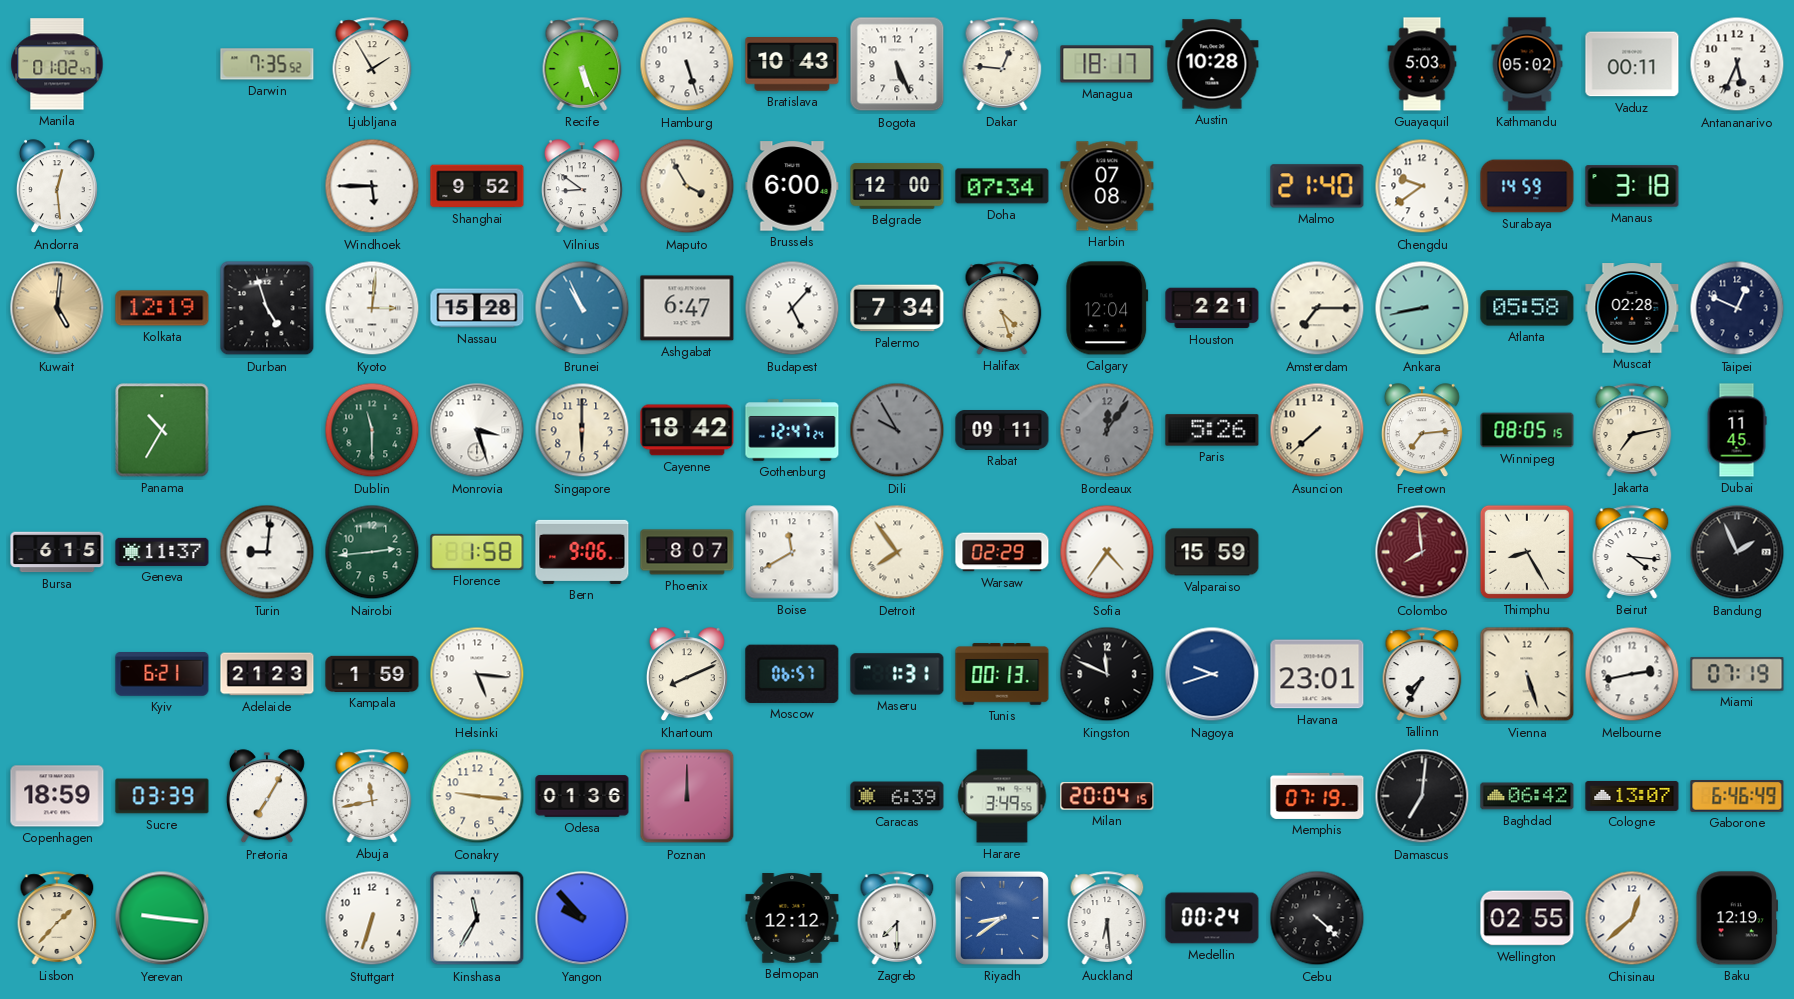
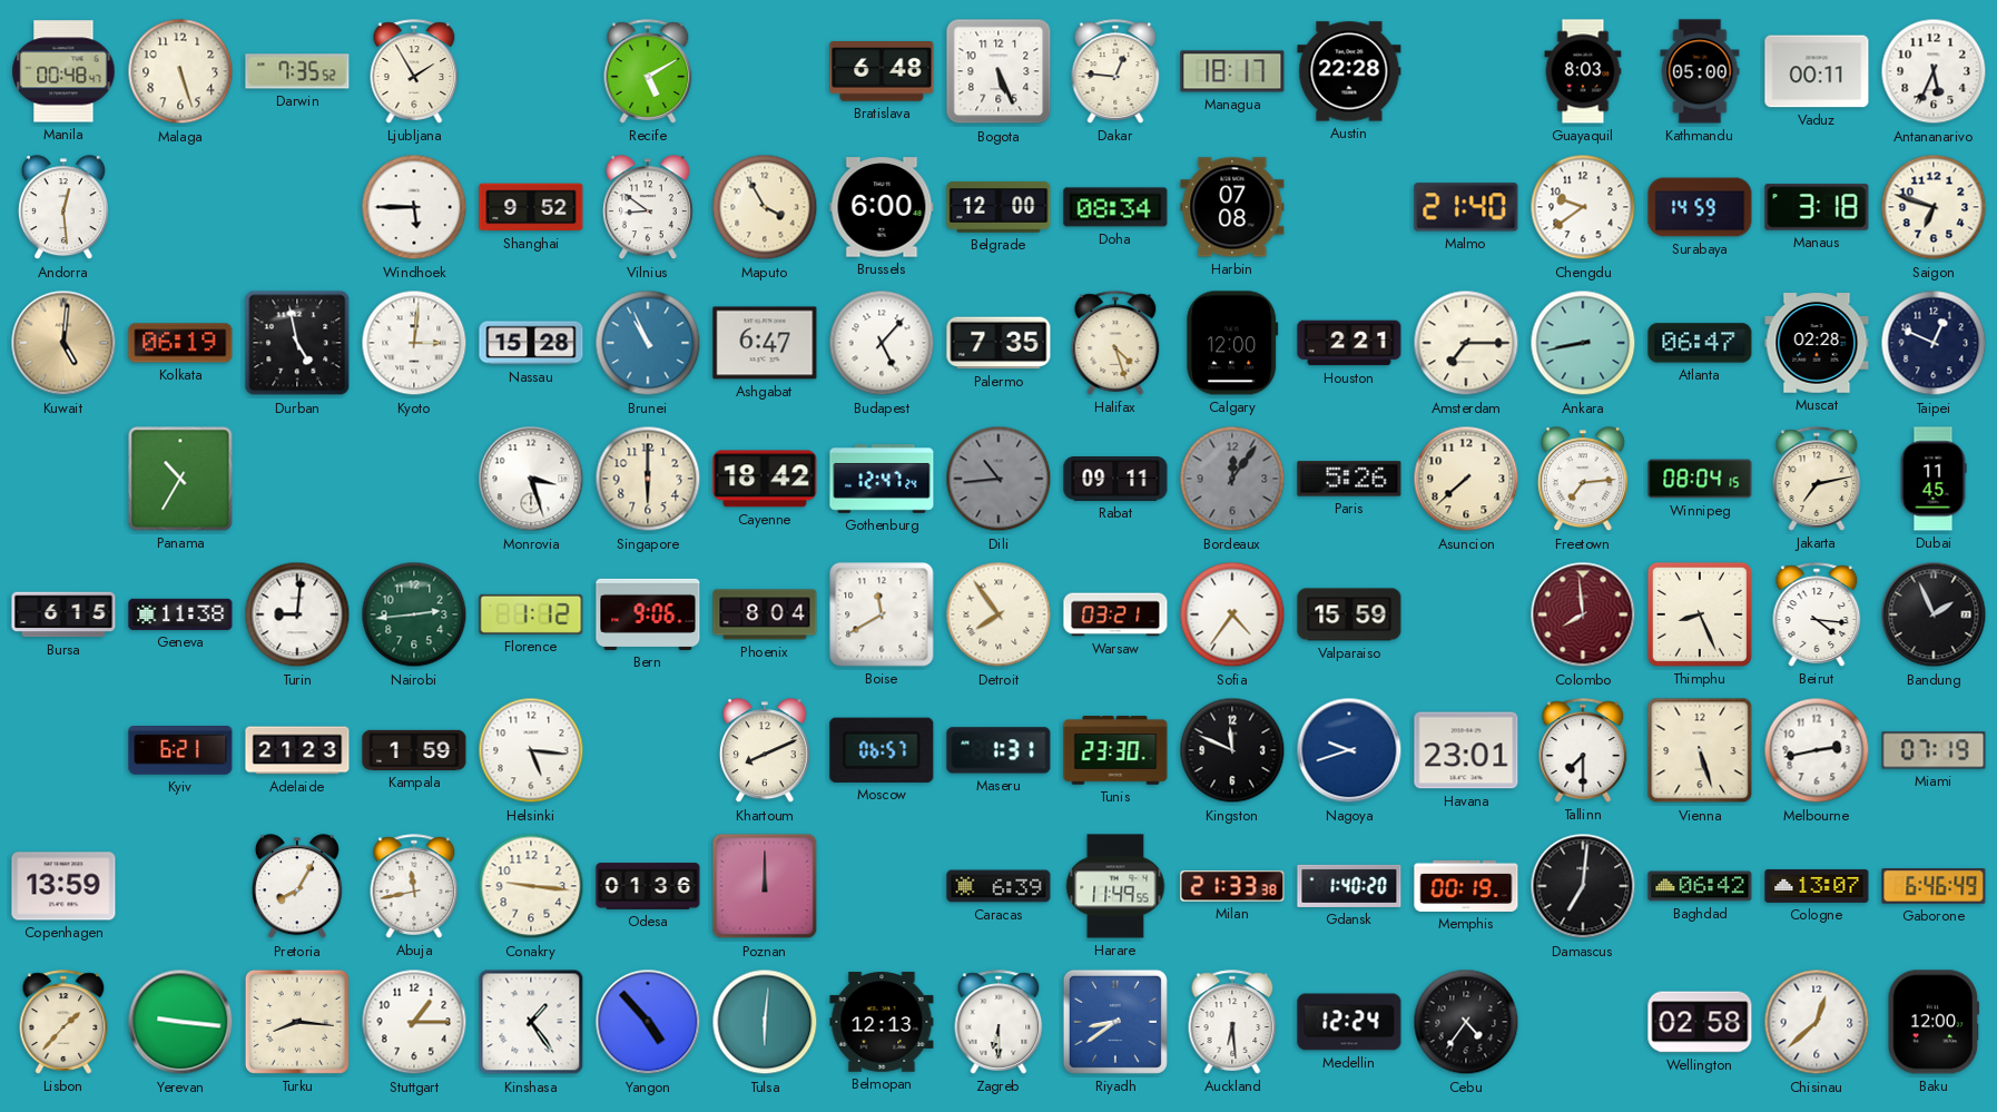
Manila: 01:02 -> 00:48 (63, 71)
Malaga: none -> 5:27 (180, 71)
Recife: 5:26 -> 5:10 (648, 71)
Hamburg: 5:27 -> none (687, 64)
Bratislava: 10:43 -> 6:48 (882, 72)
Austin: 10:28 -> 22:28 (1349, 71)
Guayaquil: 5:03 -> 8:03 (1583, 71)
Kathmandu: 05:02 -> 05:00 (1700, 71)
Doha: 07:34 -> 08:34 (1115, 207)
Saigon: none -> 6:48 (1934, 207)
Kolkata: 12:19 -> 06:19 (180, 343)
Durban: 4:57 -> 4:58 (297, 343)
Palermo: 7:34 -> 7:35 (999, 343)
Calgary: 12:04 -> 12:00 (1232, 343)
Atlanta: 05:58 -> 06:47 (1700, 343)
Dublin: 11:30 -> none (372, 430)
Dili: 9:55 -> 10:44 (999, 479)
Winnipeg: 08:05 -> 08:04 (1700, 479)
Geneva: 11:37 -> 11:38 (180, 614)
Florence: 1:58 -> 1:12 (531, 614)
Phoenix: 8:07 -> 8:04 (765, 614)
Warsaw: 02:29 -> 03:21 (1115, 614)
Thimphu: 8:25 -> 8:26 (1700, 614)
Tunis: 00:13 -> 23:30 (1115, 750)
Tallinn: 7:35 -> 7:30 (1583, 750)
Copenhagen: 18:59 -> 13:59 (63, 886)
Sucre: 03:39 -> none (162, 796)
Pretoria: 7:05 -> 8:05 (297, 887)
Harare: 3:49 -> 11:49 (1115, 886)
Milan: 20:04 -> 21:33 (1232, 886)
Gdansk: none -> 1:40 (1349, 886)
Memphis: 07:19 -> 00:19 (1466, 886)
Turku: none -> 8:16 (297, 1022)
Stuttgart: 6:33 -> 1:15 (414, 1022)
Kinshasa: 11:35 -> 1:24 (531, 1022)
Yangon: 9:53 -> 4:53 (648, 1022)
Tulsa: none -> 6:01 (765, 1022)
Belmopan: 12:12 -> 12:13 (882, 1022)
Zagreb: 7:30 -> 6:30 (999, 1022)
Medellin: 00:24 -> 12:24 (1349, 1022)
Cebu: 4:22 -> 4:36 (1466, 1022)
Wellington: 02:55 -> 02:58 (1700, 1022)
Baku: 12:19 -> 12:00 (1932, 1022)
